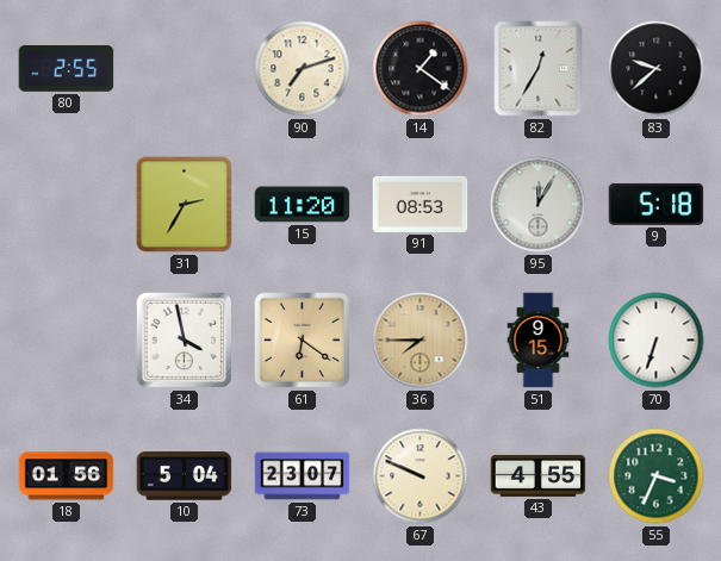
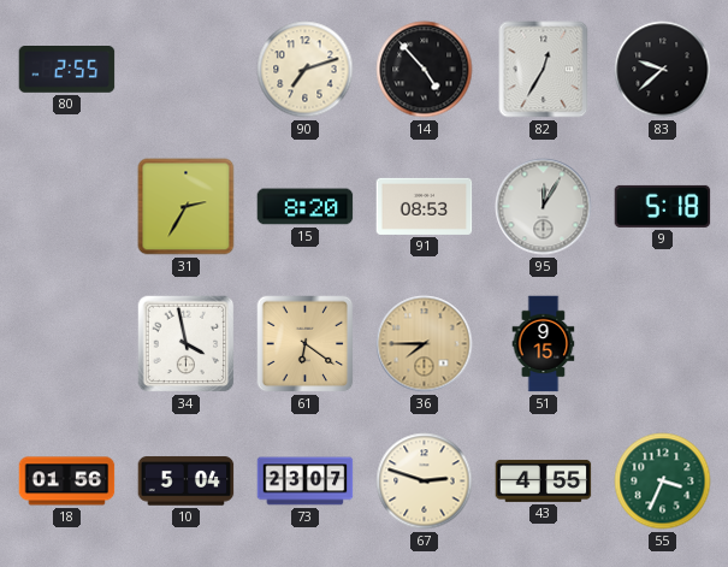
14: 1:21 -> 4:53 (425, 70)
15: 11:20 -> 8:20 (306, 207)
70: 6:33 -> none (657, 341)
67: 9:49 -> 2:48 (425, 482)
